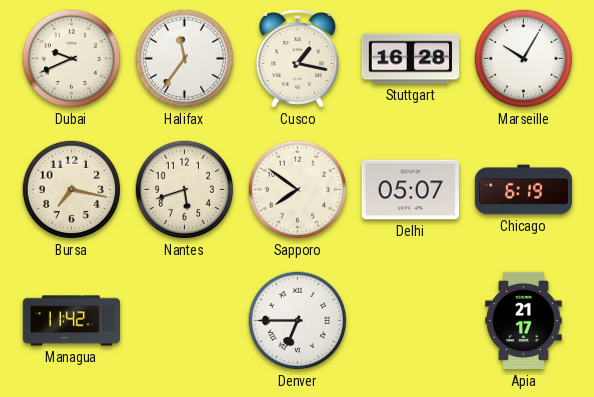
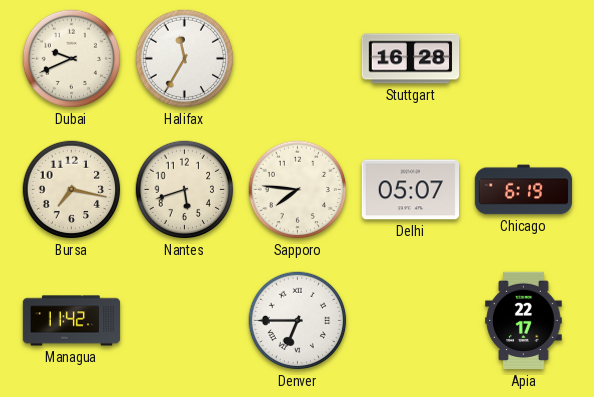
Halifax: 11:36 -> 11:35 (185, 59)
Cusco: 1:17 -> none (298, 59)
Marseille: 10:05 -> none (524, 59)
Sapporo: 7:51 -> 7:46 (298, 190)
Apia: 21:17 -> 22:17 (524, 321)
